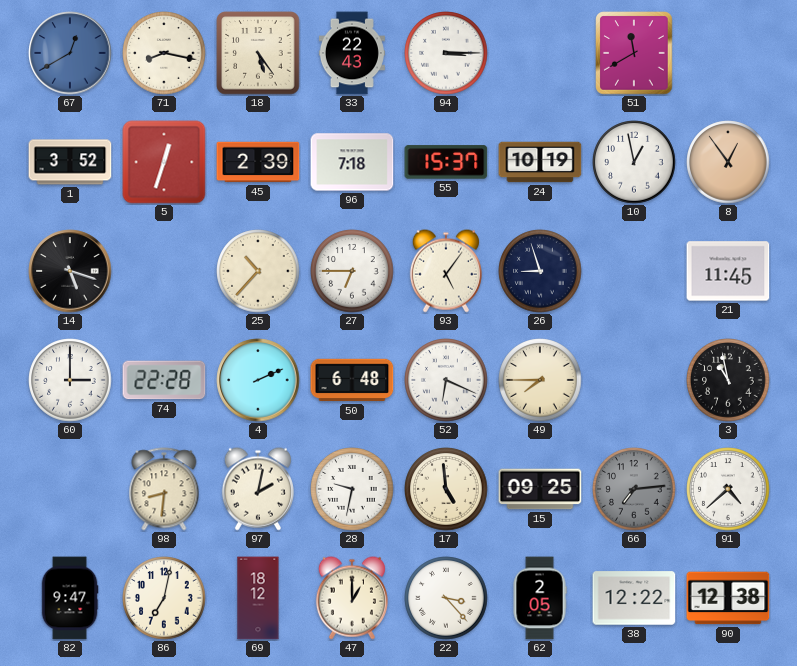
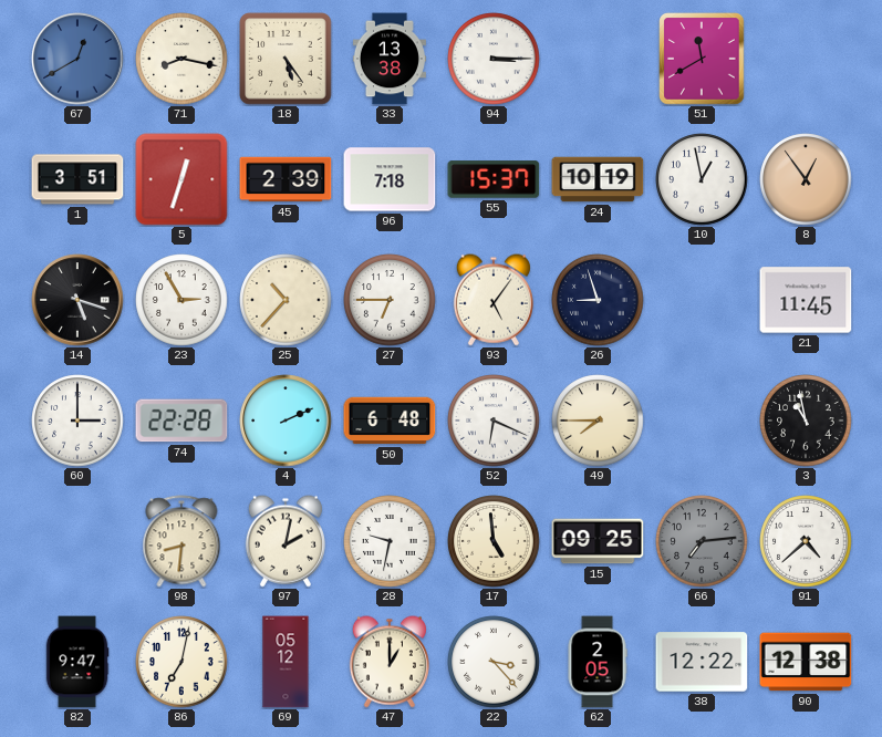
33: 22:43 -> 13:38 (390, 59)
1: 3:52 -> 3:51 (77, 179)
23: none -> 2:55 (181, 300)
69: 18:12 -> 05:12 (286, 662)
